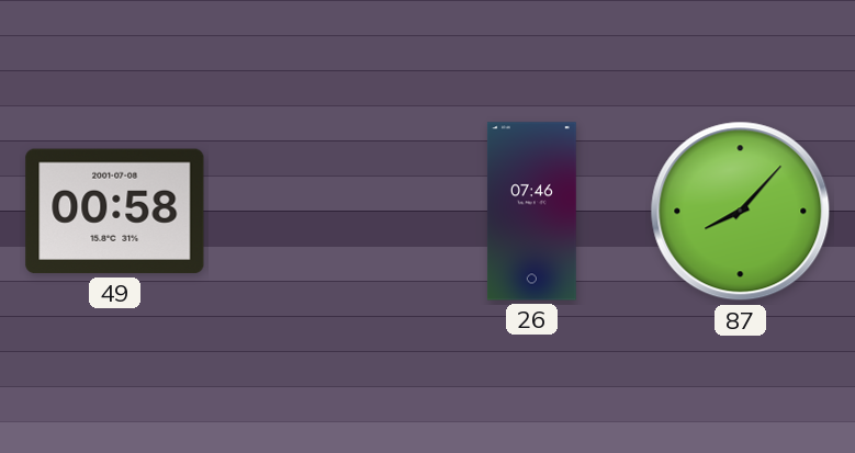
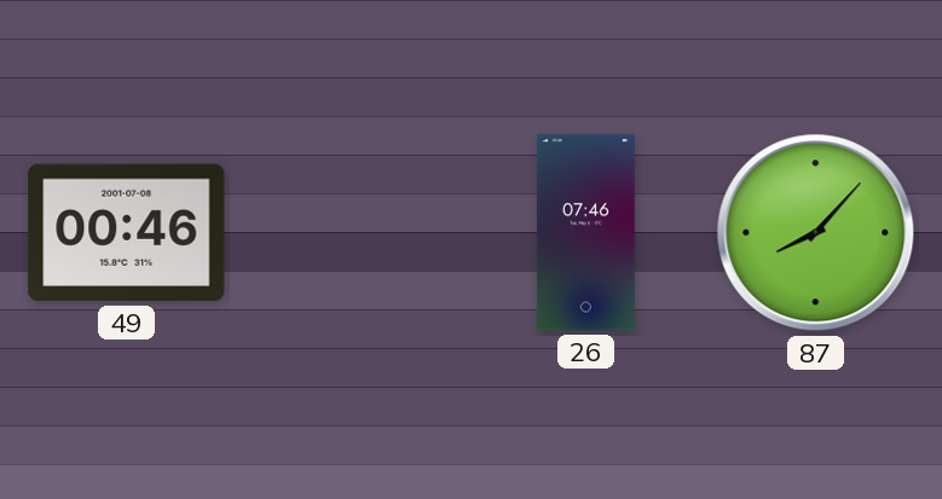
49: 00:58 -> 00:46 (127, 233)
